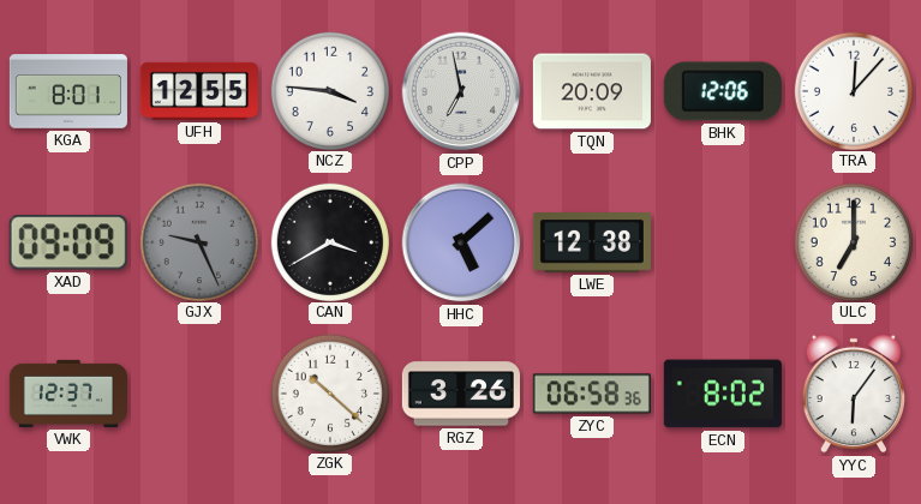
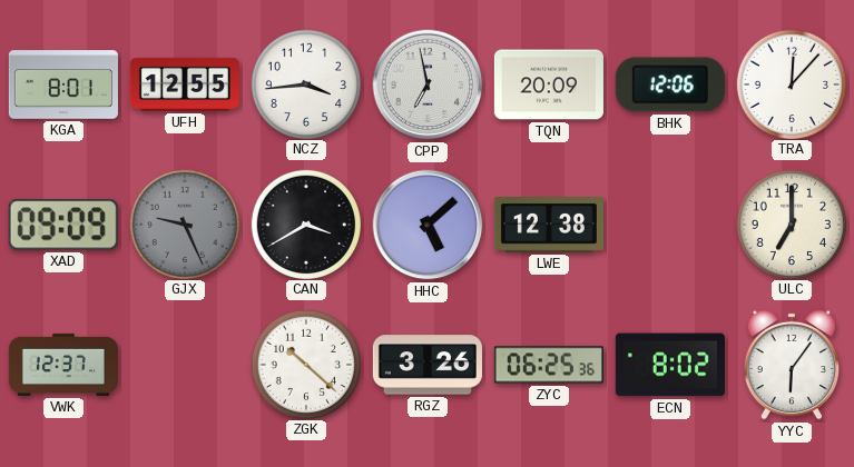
NCZ: 3:46 -> 3:44 (305, 83)
ZYC: 06:58 -> 06:25 (549, 365)
